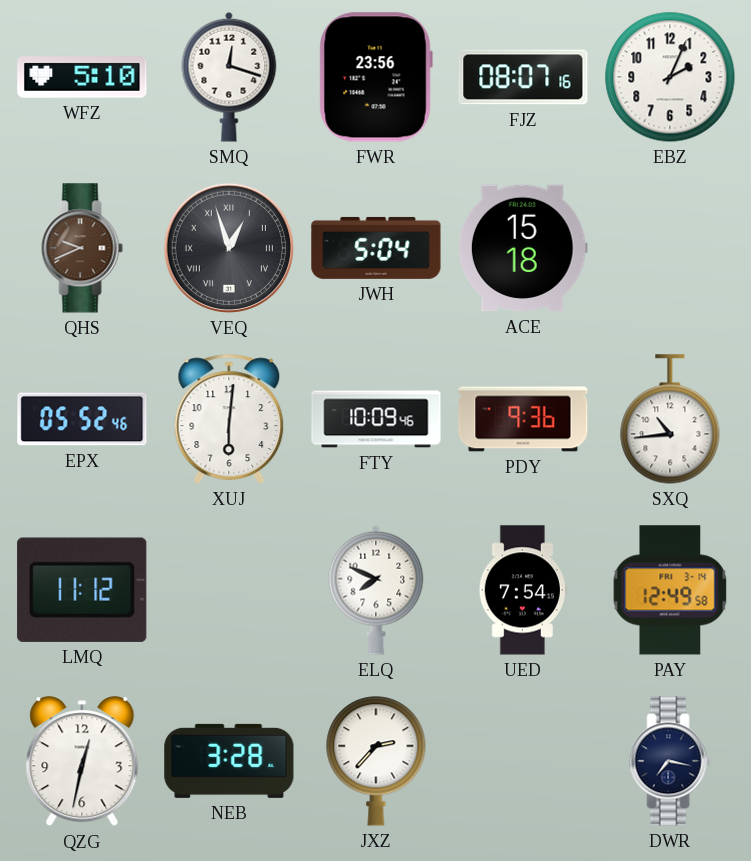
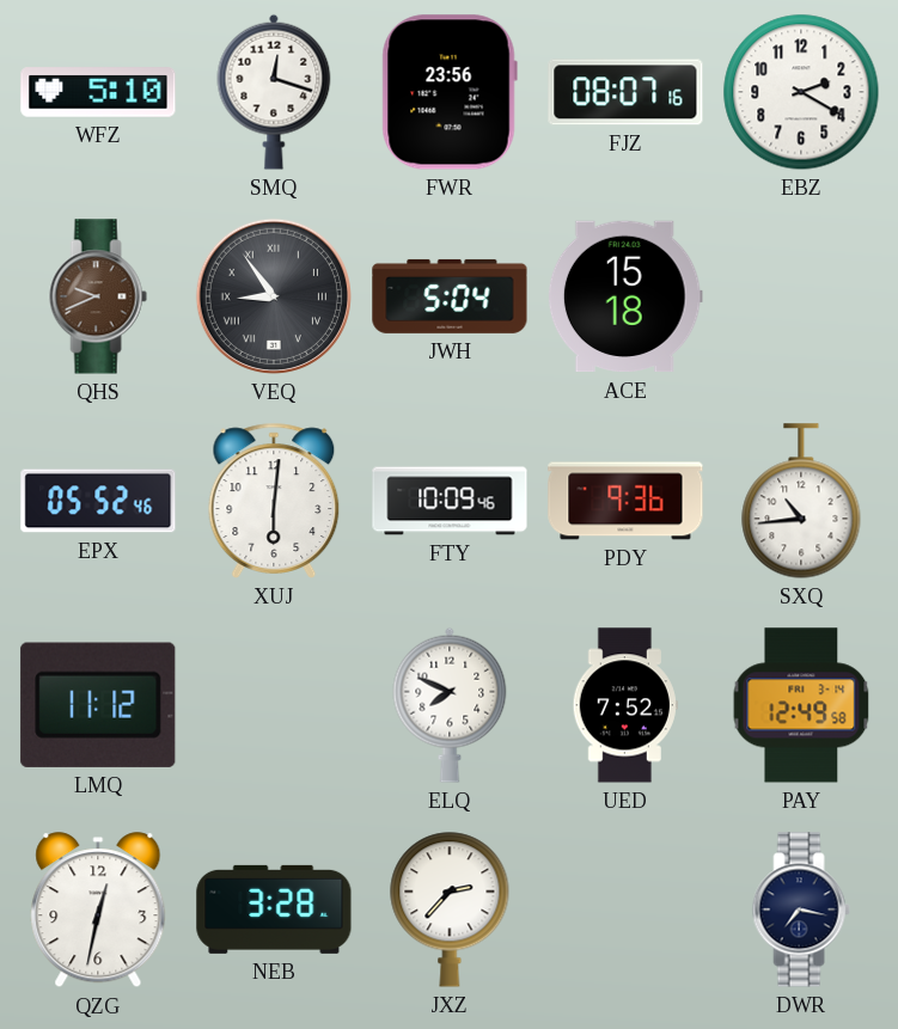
EBZ: 2:04 -> 2:20 (801, 92)
VEQ: 12:57 -> 8:54 (274, 296)
UED: 7:54 -> 7:52 (625, 705)
